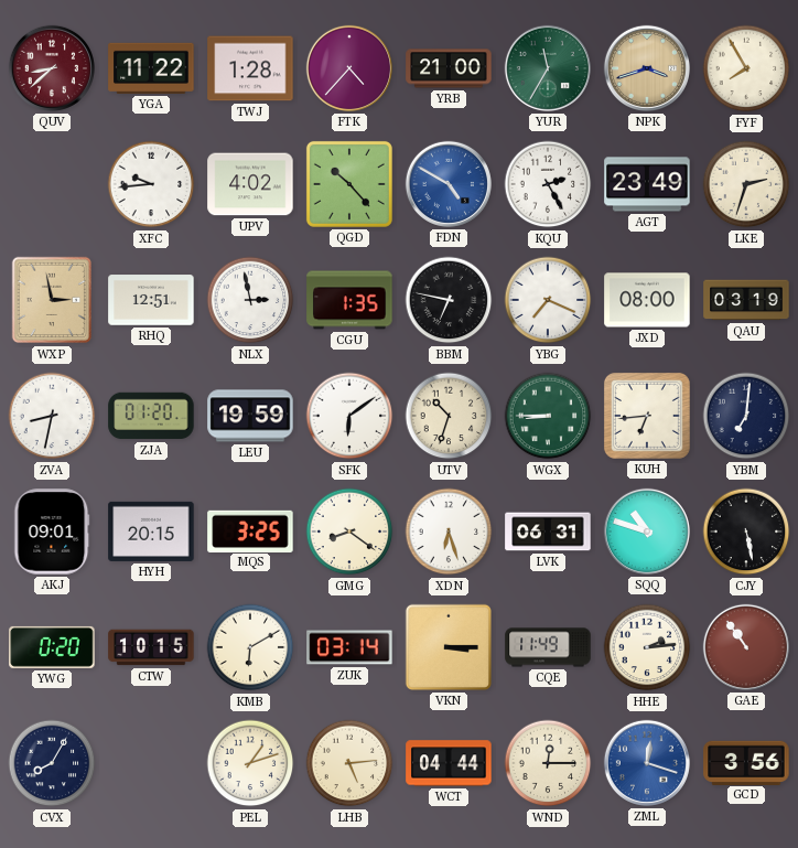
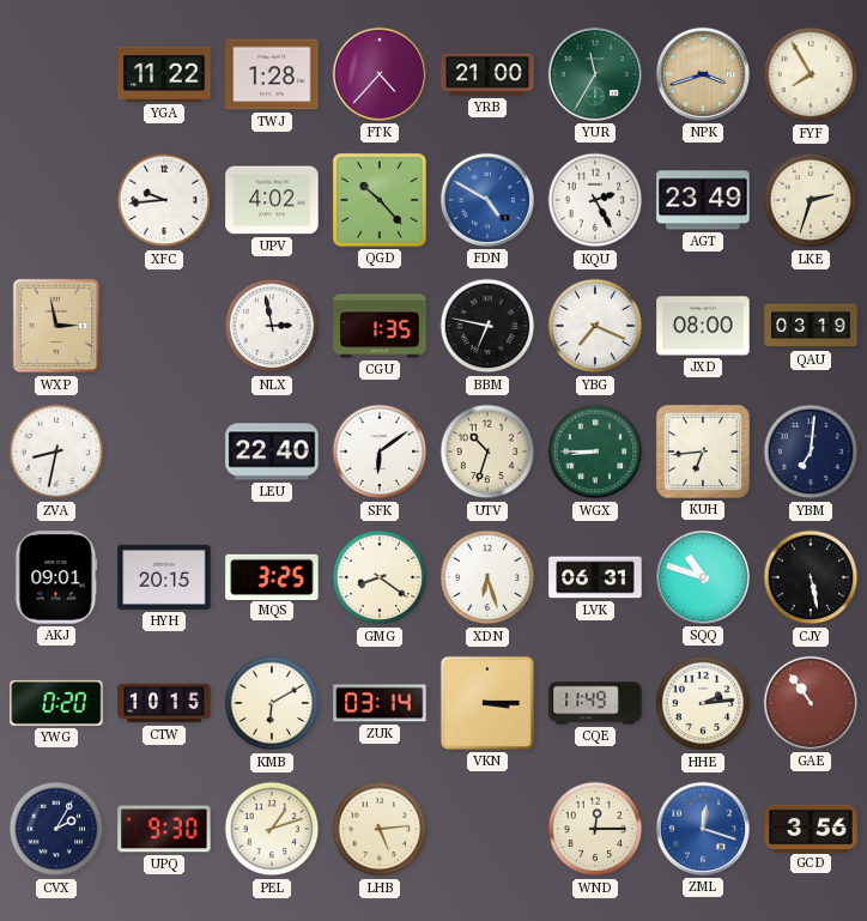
QUV: 8:38 -> none (52, 68)
RHQ: 12:51 -> none (151, 300)
ZJA: 01:20 -> none (151, 416)
LEU: 19:59 -> 22:40 (272, 452)
CVX: 8:05 -> 2:05 (56, 829)
UPQ: none -> 9:30 (164, 829)
WCT: 04:44 -> none (449, 763)
